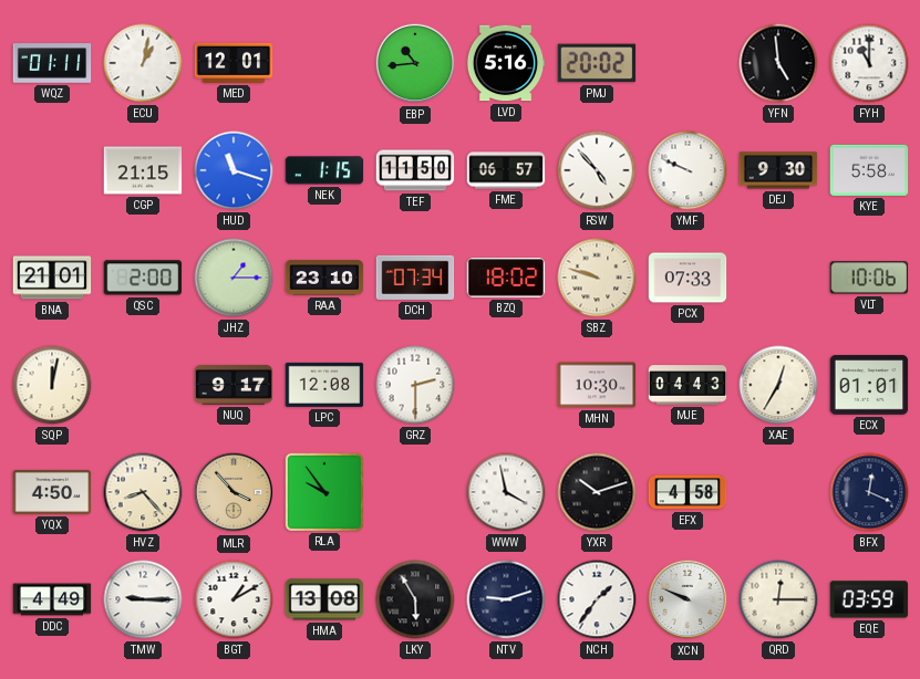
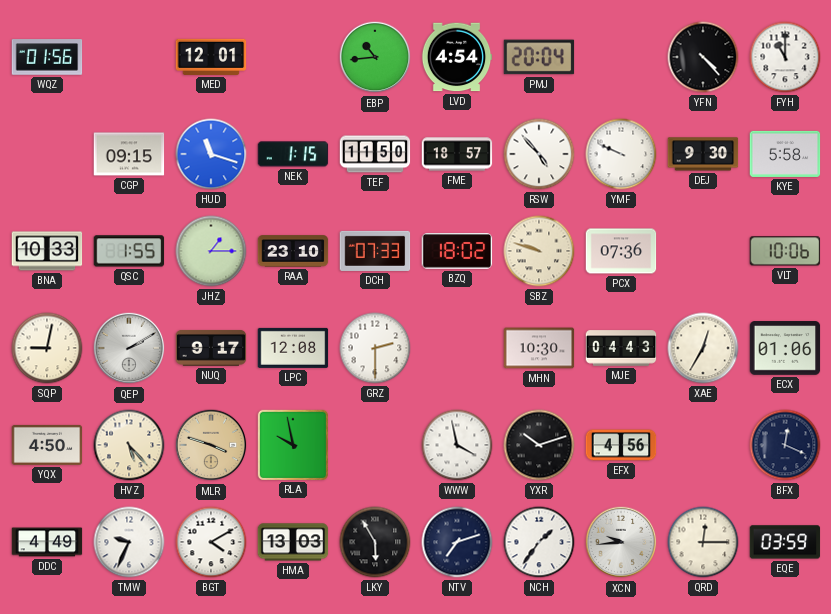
WQZ: 01:11 -> 01:56 (47, 57)
ECU: 1:02 -> none (143, 63)
LVD: 5:16 -> 4:54 (457, 57)
PMJ: 20:02 -> 20:04 (539, 57)
YFN: 4:59 -> 4:23 (703, 57)
CGP: 21:15 -> 09:15 (129, 154)
FME: 06:57 -> 18:57 (457, 154)
BNA: 21:01 -> 10:33 (47, 251)
QSC: 2:00 -> 1:55 (129, 251)
DCH: 07:34 -> 07:33 (375, 251)
PCX: 07:33 -> 07:36 (621, 251)
SQP: 12:02 -> 9:02 (47, 348)
QEP: none -> 2:10 (129, 348)
ECX: 01:01 -> 01:06 (785, 348)
HVZ: 8:23 -> 5:23 (129, 445)
MLR: 3:53 -> 3:48 (211, 445)
RLA: 9:54 -> 9:58 (292, 444)
EFX: 4:58 -> 4:56 (621, 445)
TMW: 9:15 -> 9:34 (129, 542)
BGT: 1:10 -> 4:10 (211, 542)
HMA: 13:08 -> 13:03 (293, 542)
NTV: 9:12 -> 7:12 (457, 542)
XCN: 9:49 -> 9:44 (621, 542)
